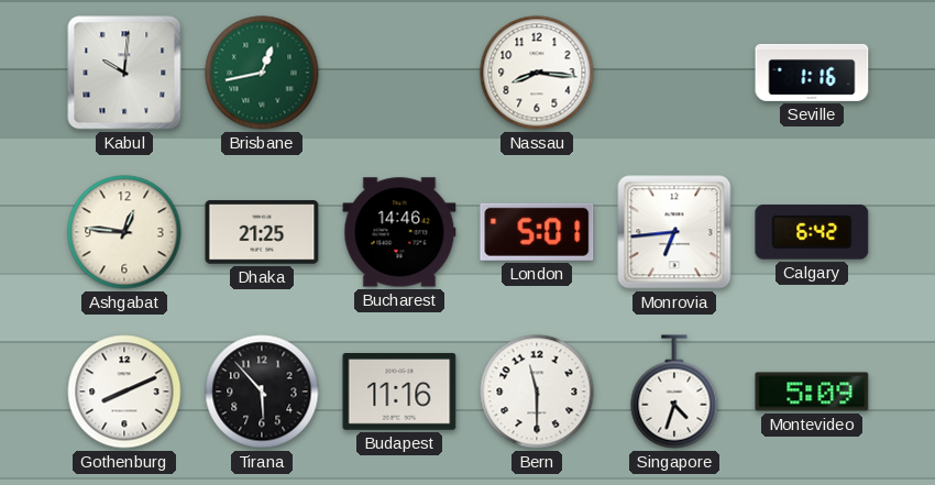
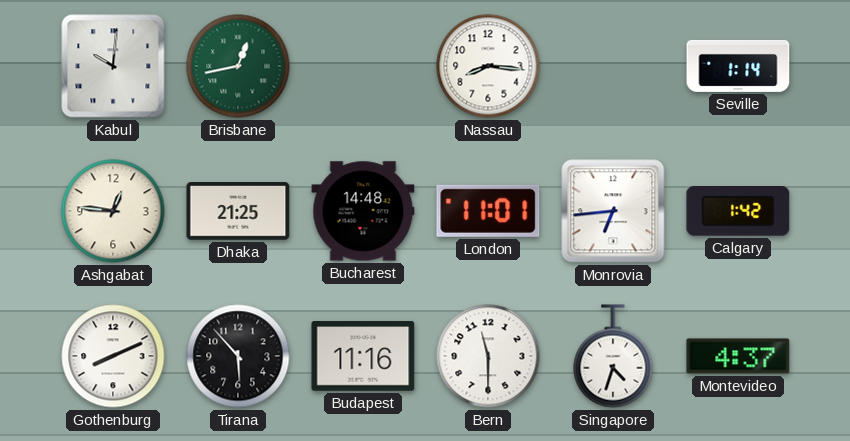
Seville: 1:16 -> 1:14 (738, 66)
Bucharest: 14:46 -> 14:48 (363, 211)
London: 5:01 -> 11:01 (488, 211)
Calgary: 6:42 -> 1:42 (738, 212)
Montevideo: 5:09 -> 4:37 (738, 356)
